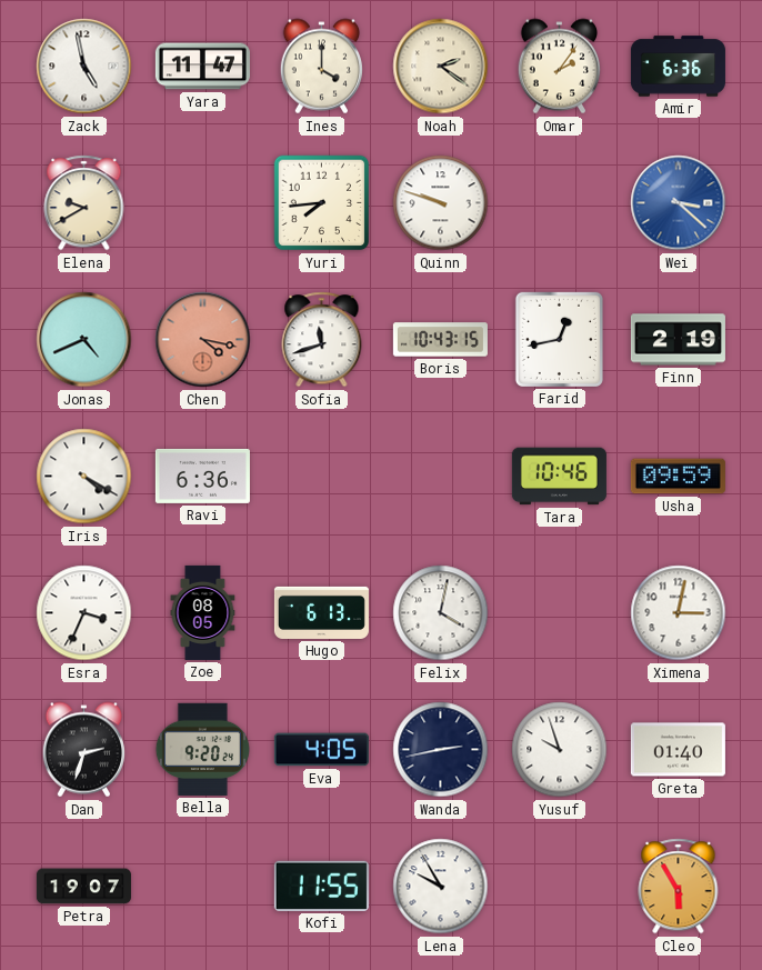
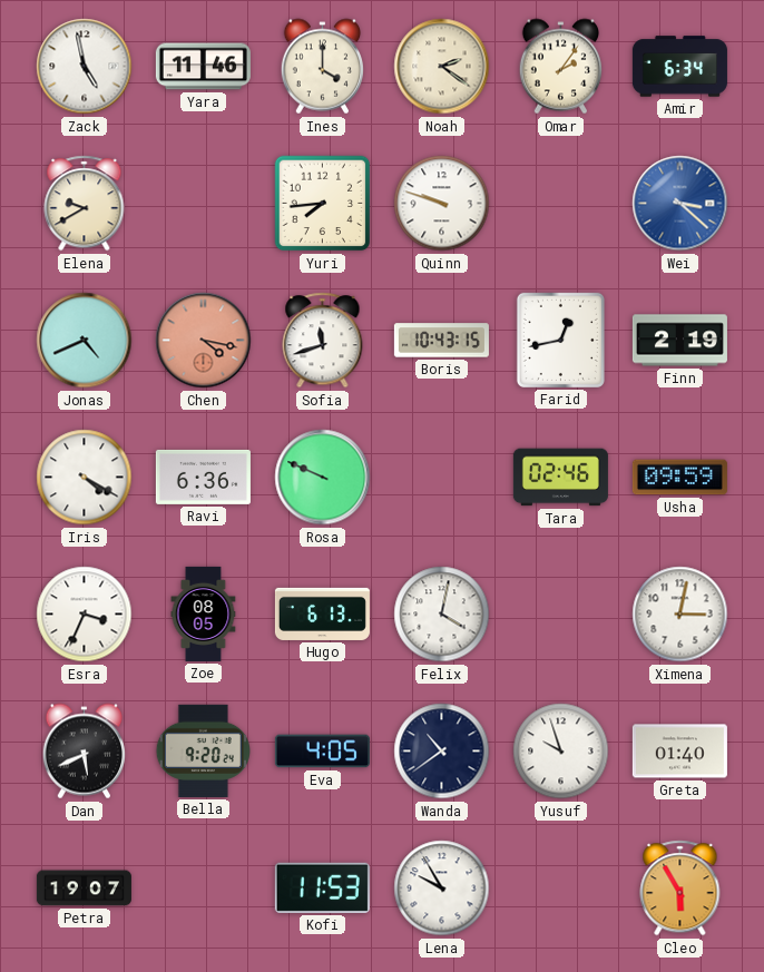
Yara: 11:47 -> 11:46 (203, 67)
Amir: 6:36 -> 6:34 (679, 67)
Rosa: none -> 9:49 (323, 478)
Tara: 10:46 -> 02:46 (560, 478)
Dan: 2:33 -> 5:41 (85, 752)
Wanda: 2:43 -> 10:39 (442, 752)
Kofi: 11:55 -> 11:53 (322, 887)
